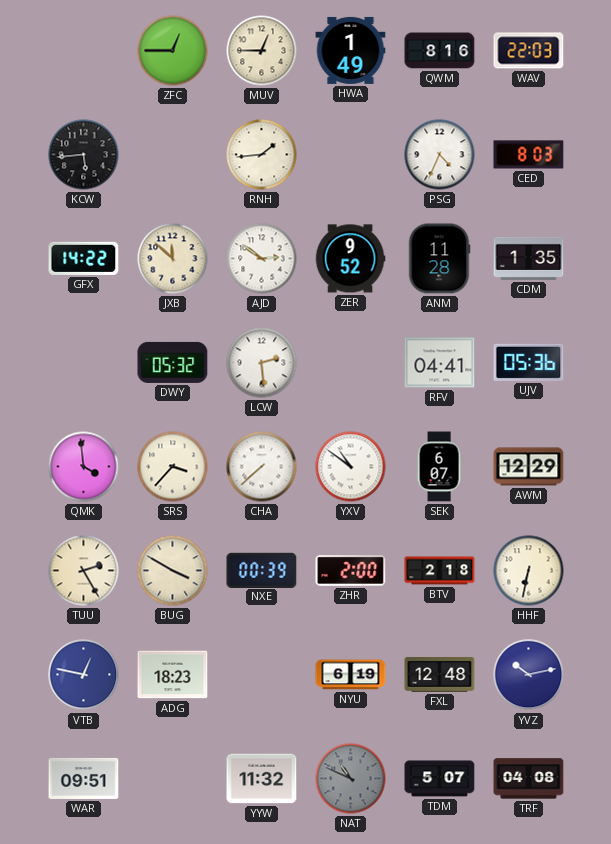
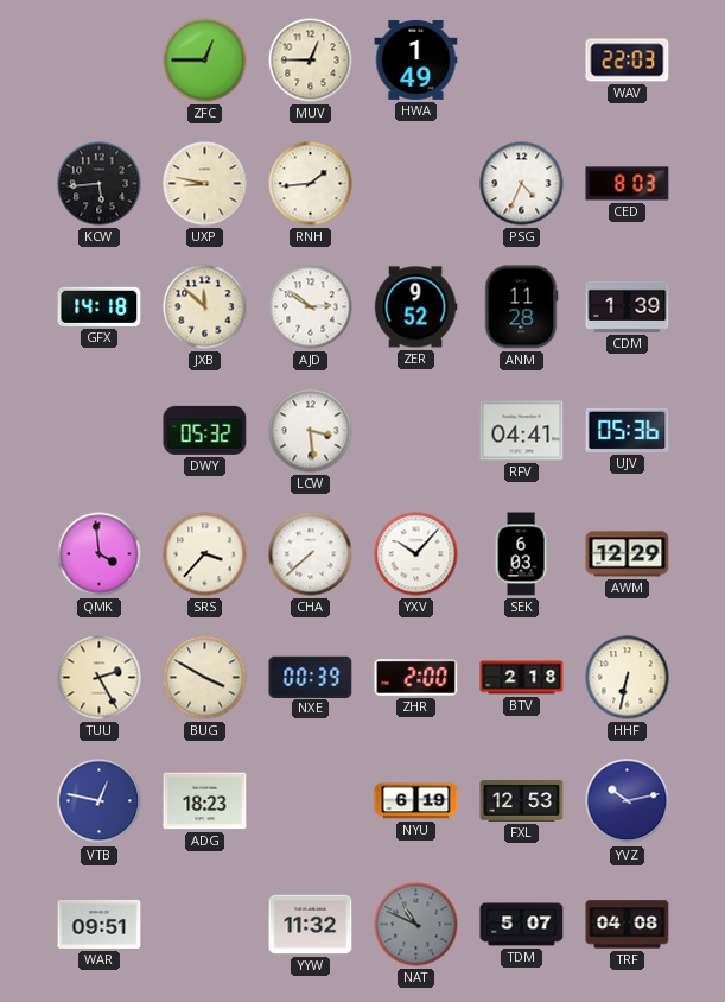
QWM: 8:16 -> none (440, 51)
UXP: none -> 8:47 (205, 184)
GFX: 14:22 -> 14:18 (100, 306)
CDM: 1:35 -> 1:39 (628, 306)
LCW: 2:29 -> 3:29 (311, 431)
YXV: 10:51 -> 10:07 (416, 554)
SEK: 6:07 -> 6:03 (521, 554)
FXL: 12:48 -> 12:53 (522, 800)
